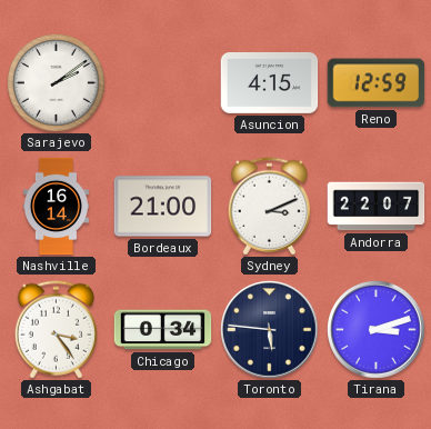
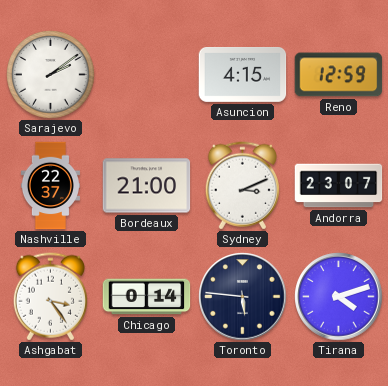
Nashville: 16:14 -> 22:37 (50, 186)
Andorra: 22:07 -> 23:07 (339, 186)
Chicago: 0:34 -> 0:14 (147, 297)
Tirana: 3:12 -> 4:12 (339, 297)
